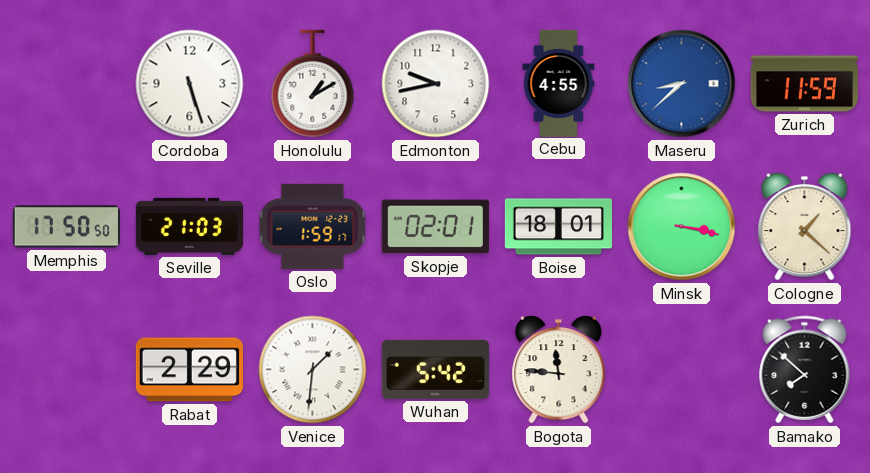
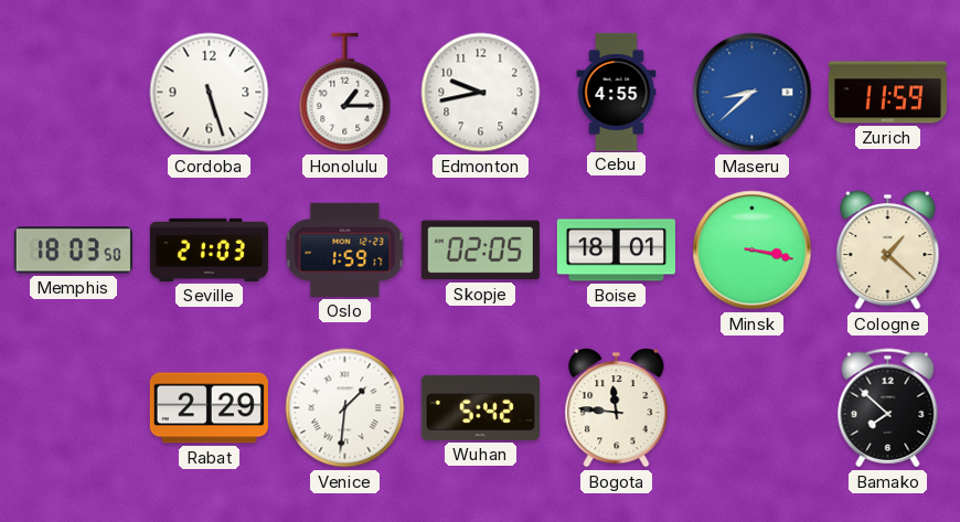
Honolulu: 1:10 -> 1:15 (345, 93)
Memphis: 17:50 -> 18:03 (73, 251)
Skopje: 02:01 -> 02:05 (480, 251)
